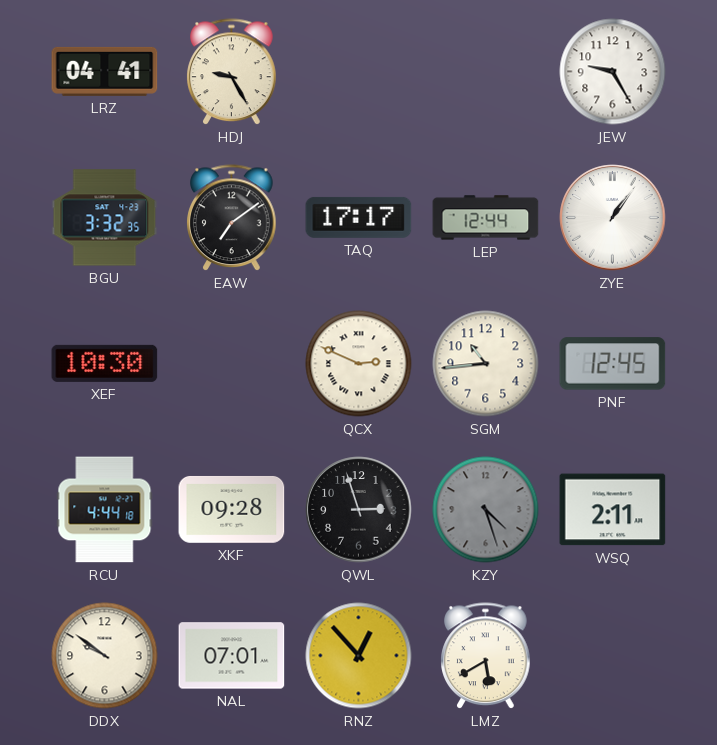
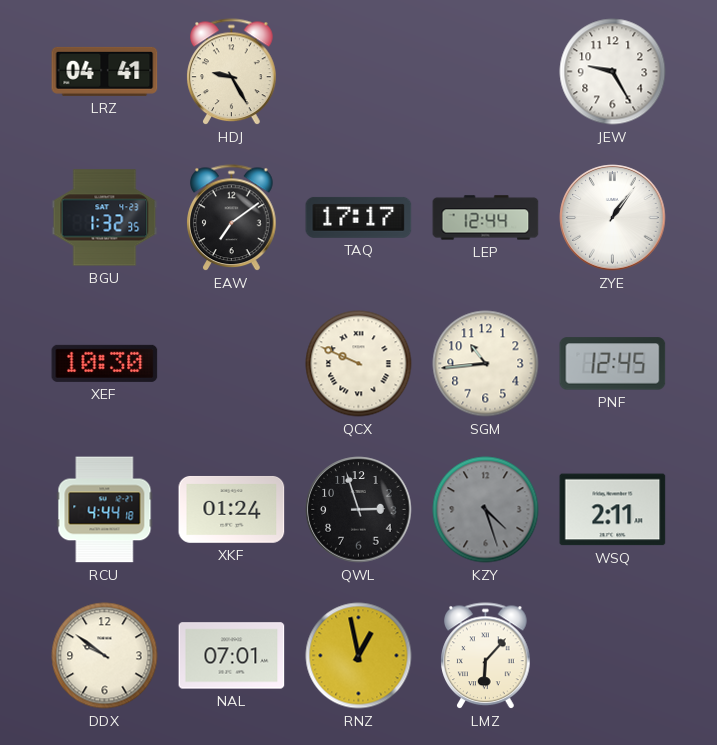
BGU: 3:32 -> 1:32 (105, 218)
QCX: 2:49 -> 9:49 (359, 364)
XKF: 09:28 -> 01:24 (232, 509)
RNZ: 12:53 -> 12:58 (359, 656)
LMZ: 5:40 -> 6:07 (486, 656)
